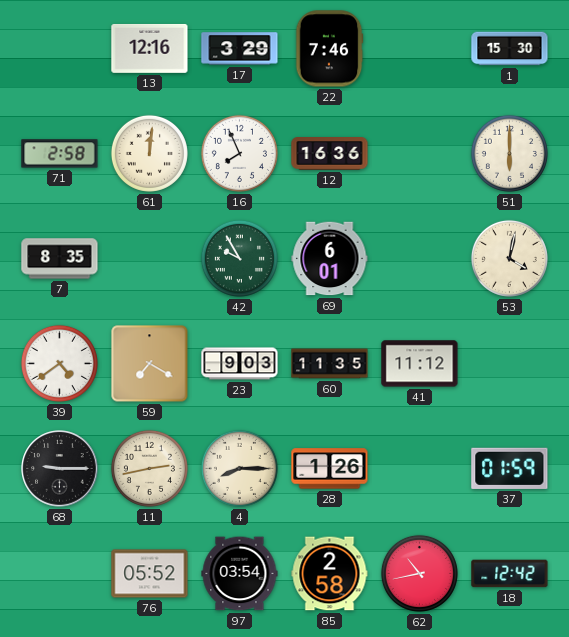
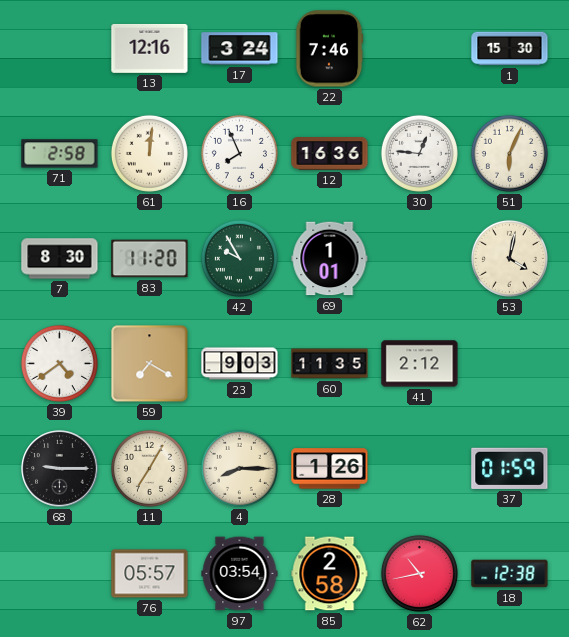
17: 3:29 -> 3:24 (240, 49)
30: none -> 12:46 (419, 153)
51: 6:00 -> 6:04 (509, 153)
7: 8:35 -> 8:30 (60, 259)
83: none -> 11:20 (150, 259)
69: 6:01 -> 1:01 (330, 259)
41: 11:12 -> 2:12 (420, 364)
11: 2:43 -> 7:05 (149, 468)
76: 05:52 -> 05:57 (150, 574)
18: 12:42 -> 12:38 (510, 574)
